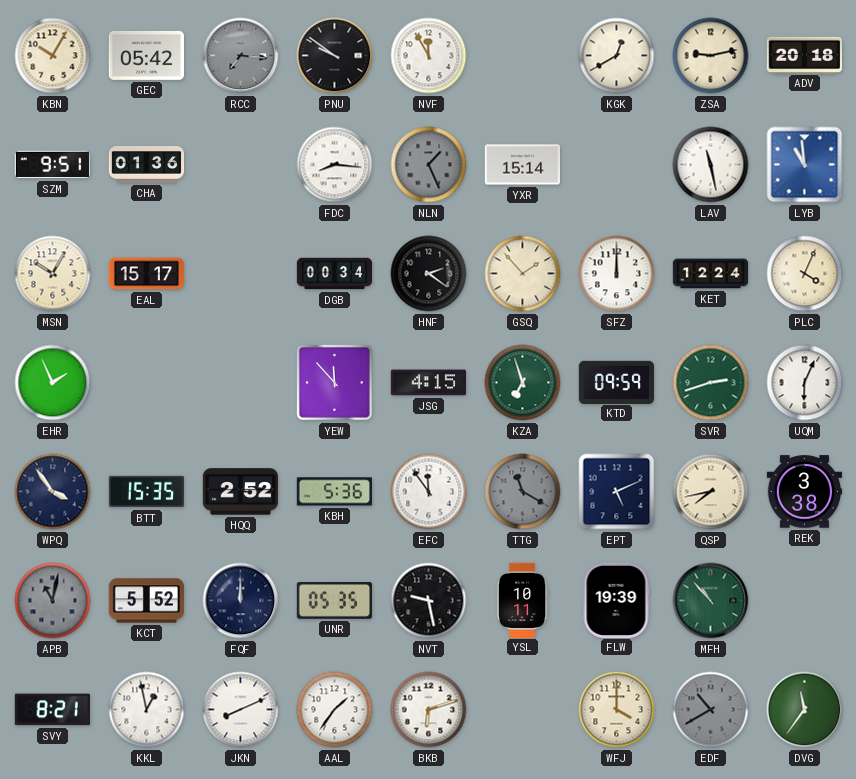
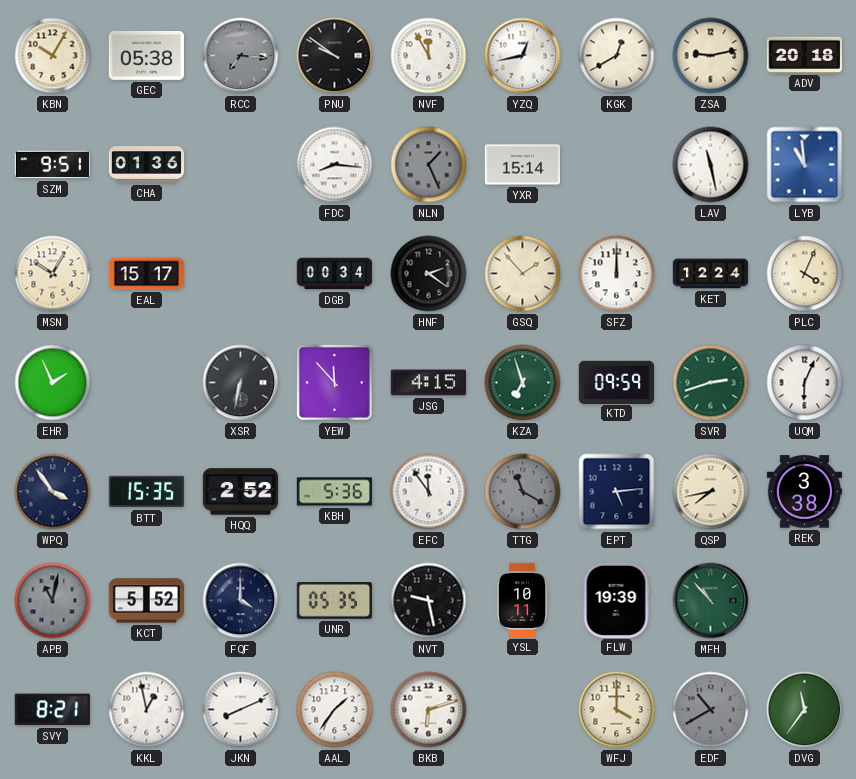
GEC: 05:42 -> 05:38 (146, 55)
YZQ: none -> 12:43 (523, 56)
XSR: none -> 6:32 (241, 383)
EPT: 5:11 -> 5:14 (617, 492)
FQF: 12:00 -> 4:00 (241, 601)
